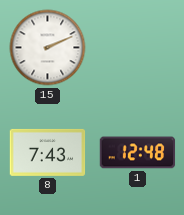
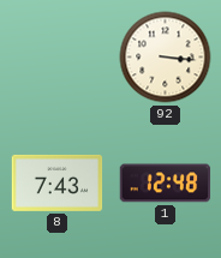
15: 2:11 -> none (48, 48)
92: none -> 3:16 (166, 58)
